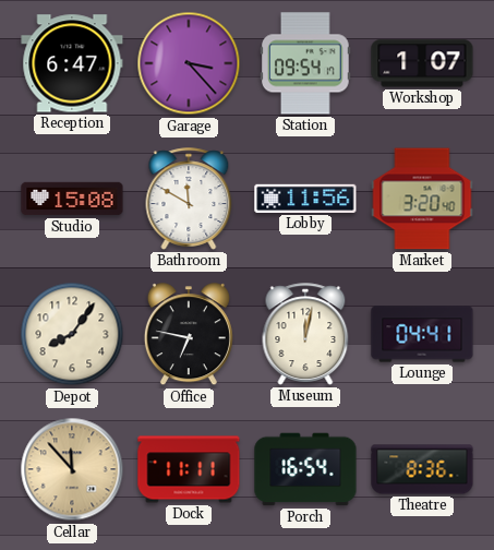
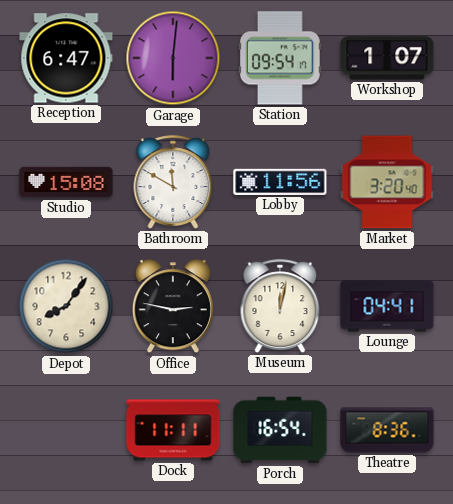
Garage: 3:23 -> 6:01 (173, 58)
Office: 6:47 -> 2:47 (173, 307)
Cellar: 11:53 -> none (72, 469)
